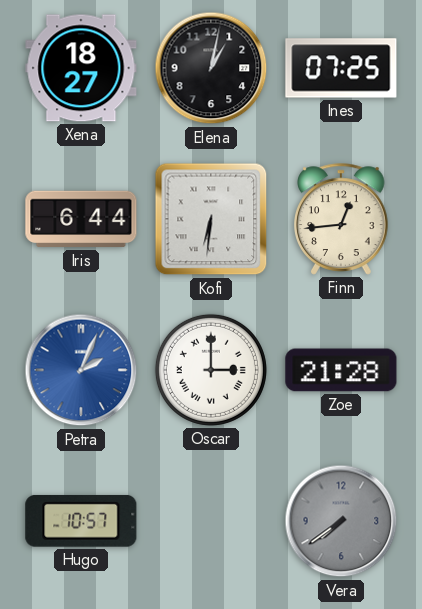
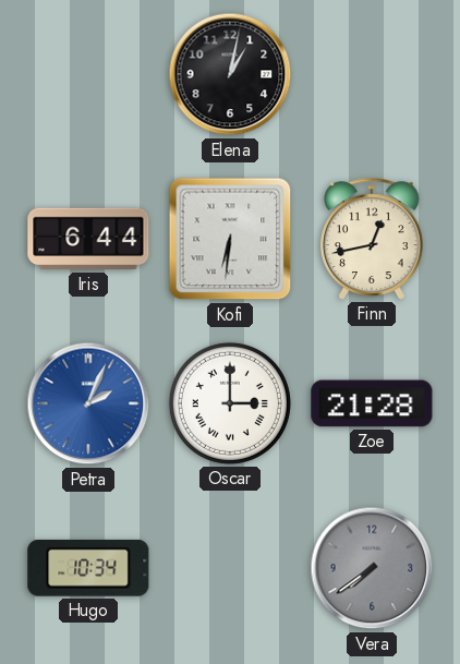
Xena: 18:27 -> none (81, 68)
Ines: 07:25 -> none (341, 68)
Finn: 12:44 -> 12:43 (372, 239)
Hugo: 10:57 -> 10:34 (88, 568)
